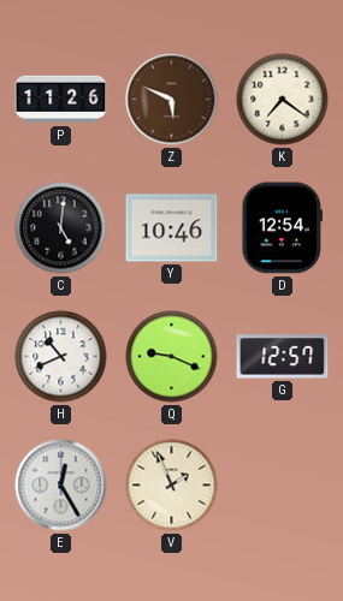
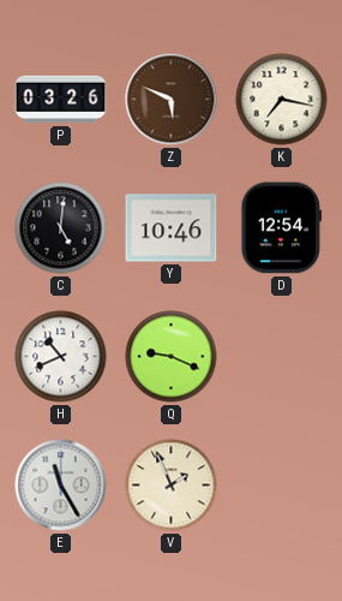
P: 11:26 -> 03:26 (61, 100)
K: 7:21 -> 7:17 (282, 100)
G: 12:57 -> none (283, 357)
E: 12:25 -> 11:25 (61, 486)
